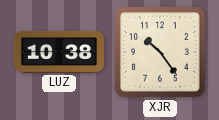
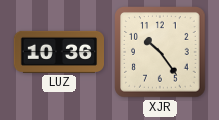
LUZ: 10:38 -> 10:36 (58, 52)
